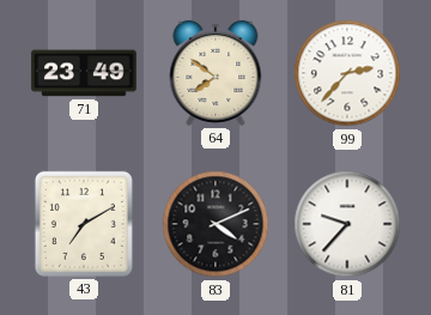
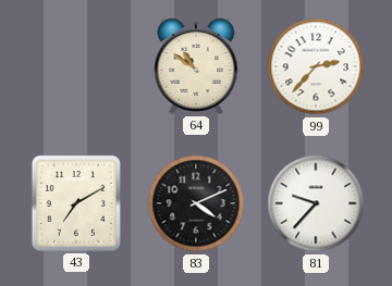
71: 23:49 -> none (84, 73)
64: 7:51 -> 10:51 (196, 66)
